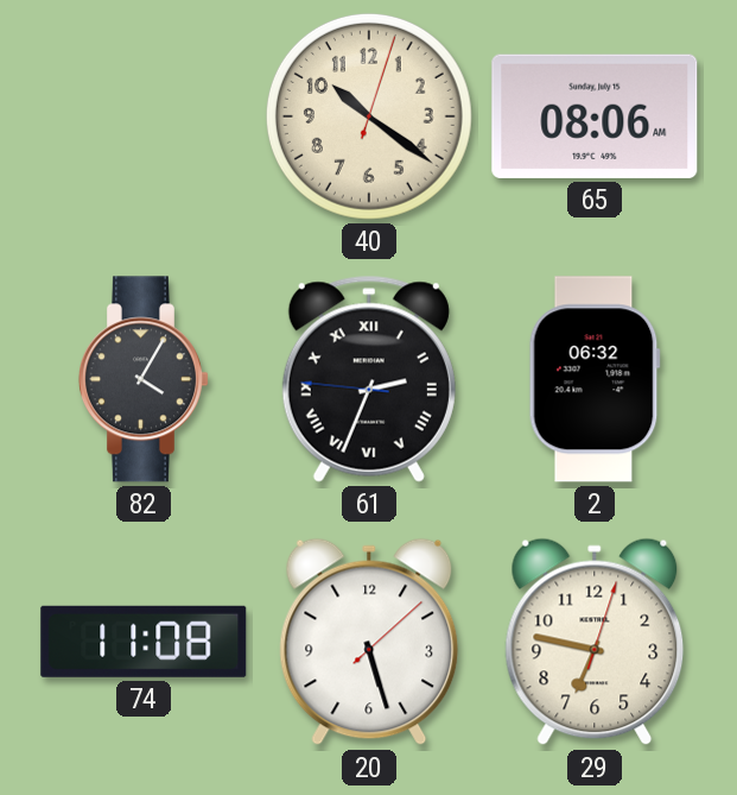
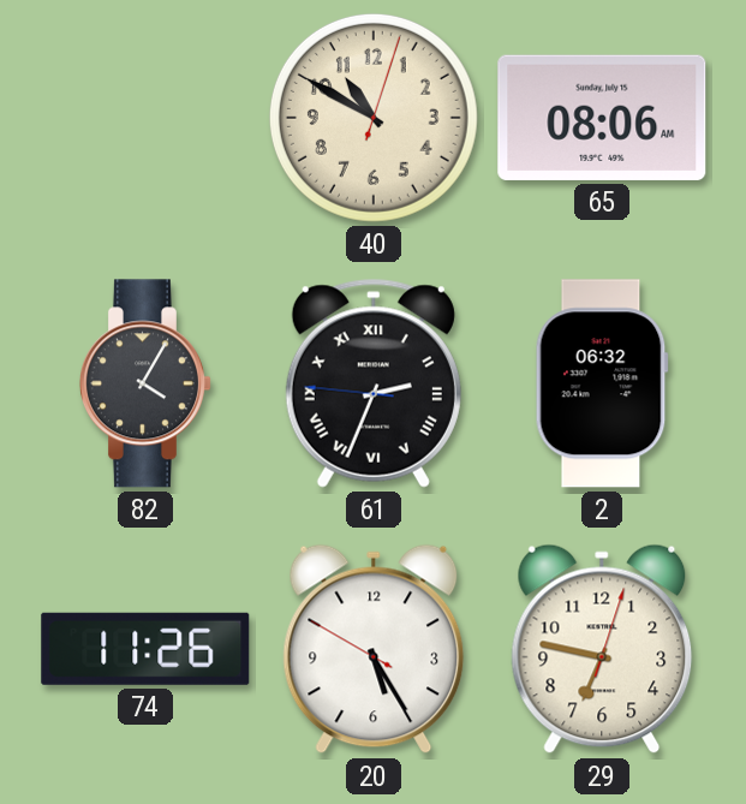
40: 10:21 -> 10:50 (374, 118)
74: 11:08 -> 11:26 (145, 649)
20: 5:27 -> 5:24 (374, 649)
